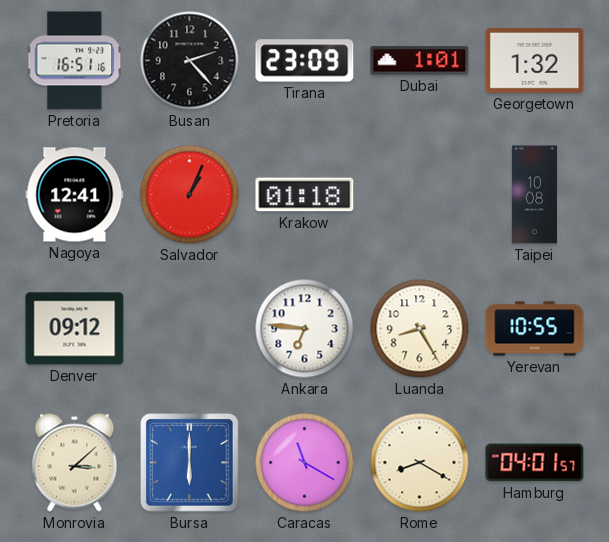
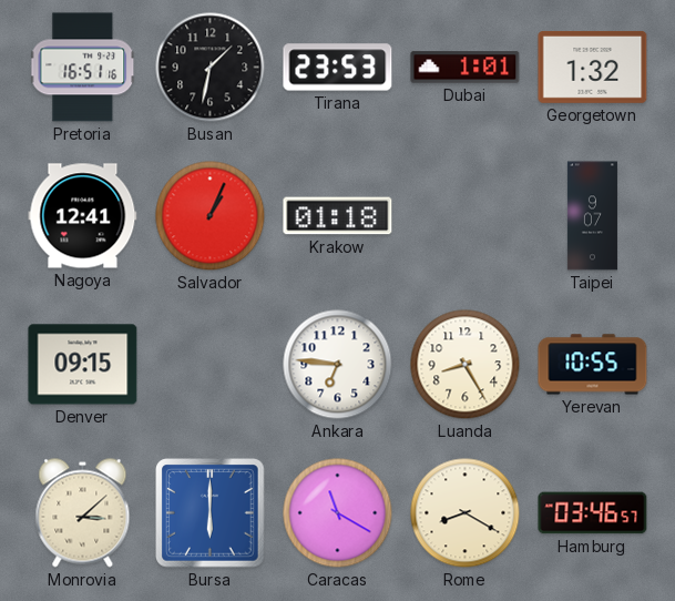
Busan: 2:23 -> 1:32 (211, 68)
Tirana: 23:09 -> 23:53 (338, 68)
Taipei: 10:08 -> 9:07 (592, 216)
Denver: 09:12 -> 09:15 (83, 365)
Hamburg: 04:01 -> 03:46 (593, 513)
